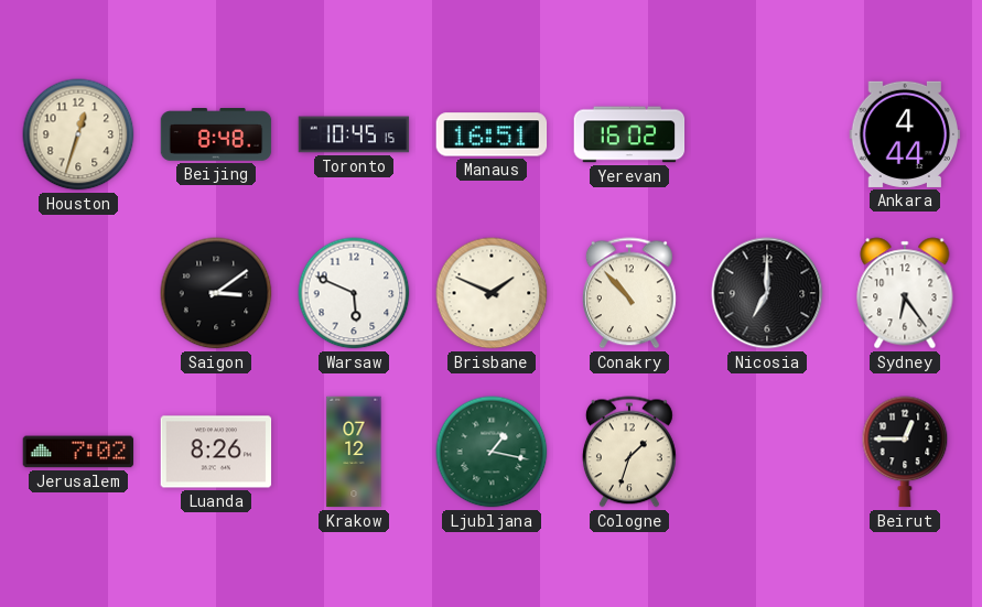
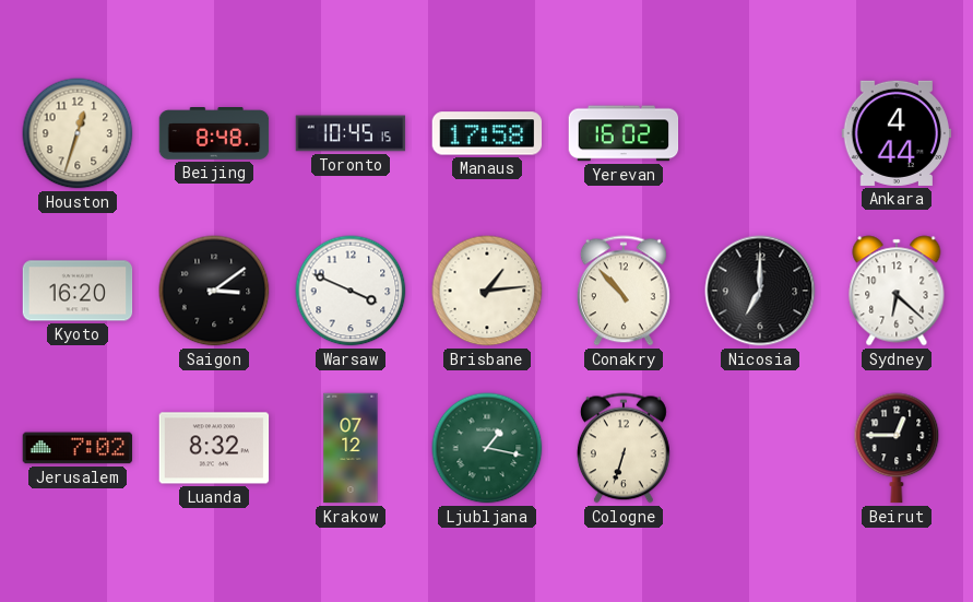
Manaus: 16:51 -> 17:58 (487, 133)
Kyoto: none -> 16:20 (78, 291)
Warsaw: 5:49 -> 3:49 (351, 291)
Brisbane: 1:49 -> 1:14 (487, 291)
Sydney: 6:24 -> 6:22 (897, 291)
Luanda: 8:26 -> 8:32 (214, 448)
Cologne: 1:33 -> 6:33 (624, 448)
